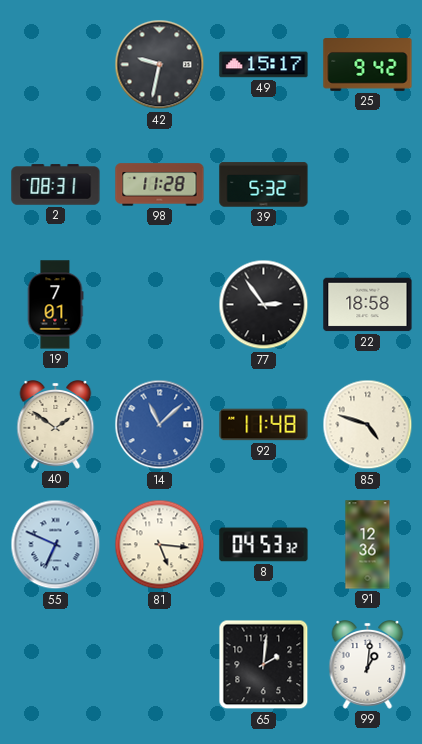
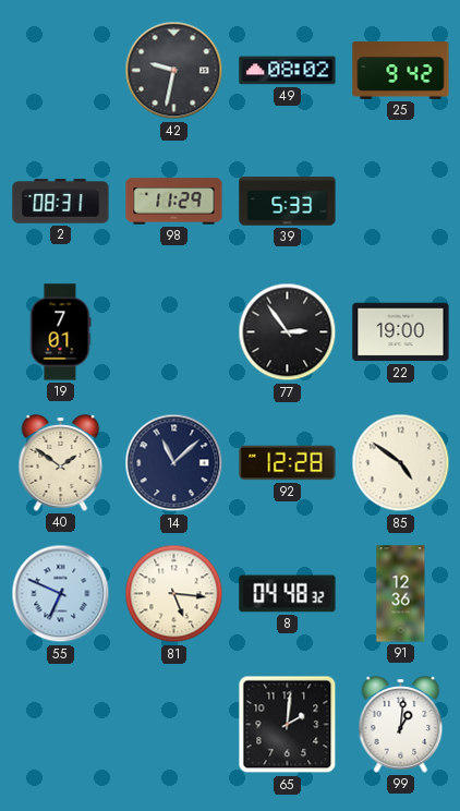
49: 15:17 -> 08:02 (288, 71)
98: 11:28 -> 11:29 (174, 202)
39: 5:32 -> 5:33 (288, 202)
22: 18:58 -> 19:00 (401, 332)
14 dial: blue -> navy (174, 463)
92: 11:48 -> 12:28 (288, 463)
85: 4:48 -> 4:51 (401, 463)
8: 04:53 -> 04:48 (288, 594)
